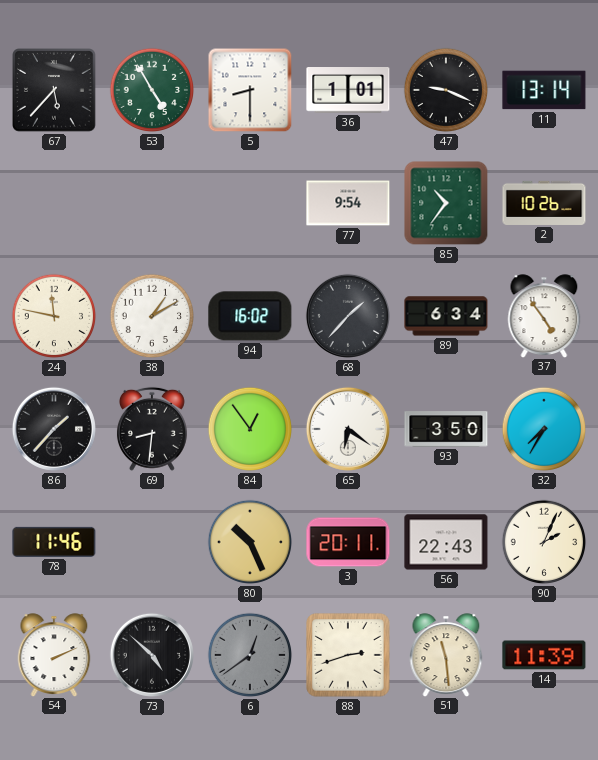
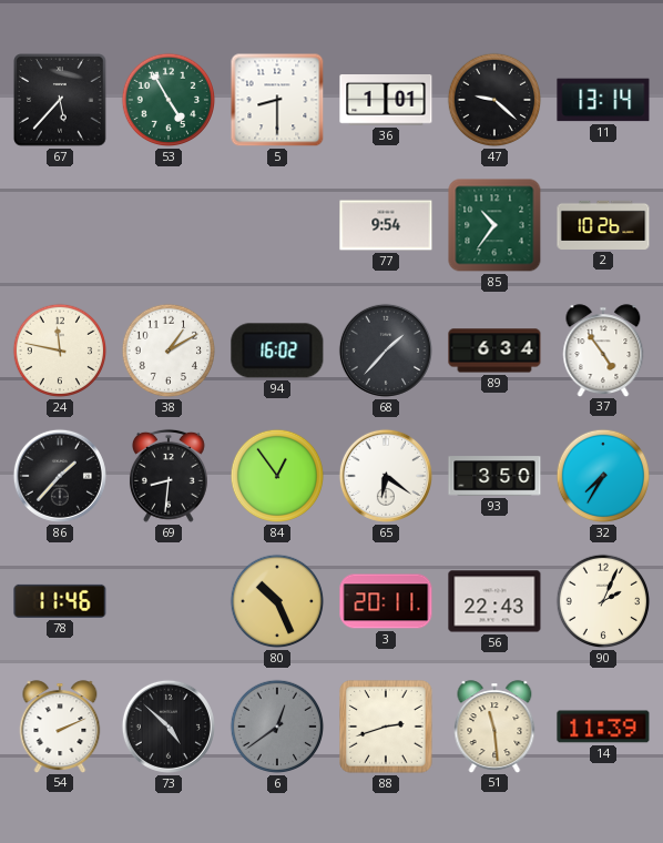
47: 9:19 -> 9:22 (494, 100)
